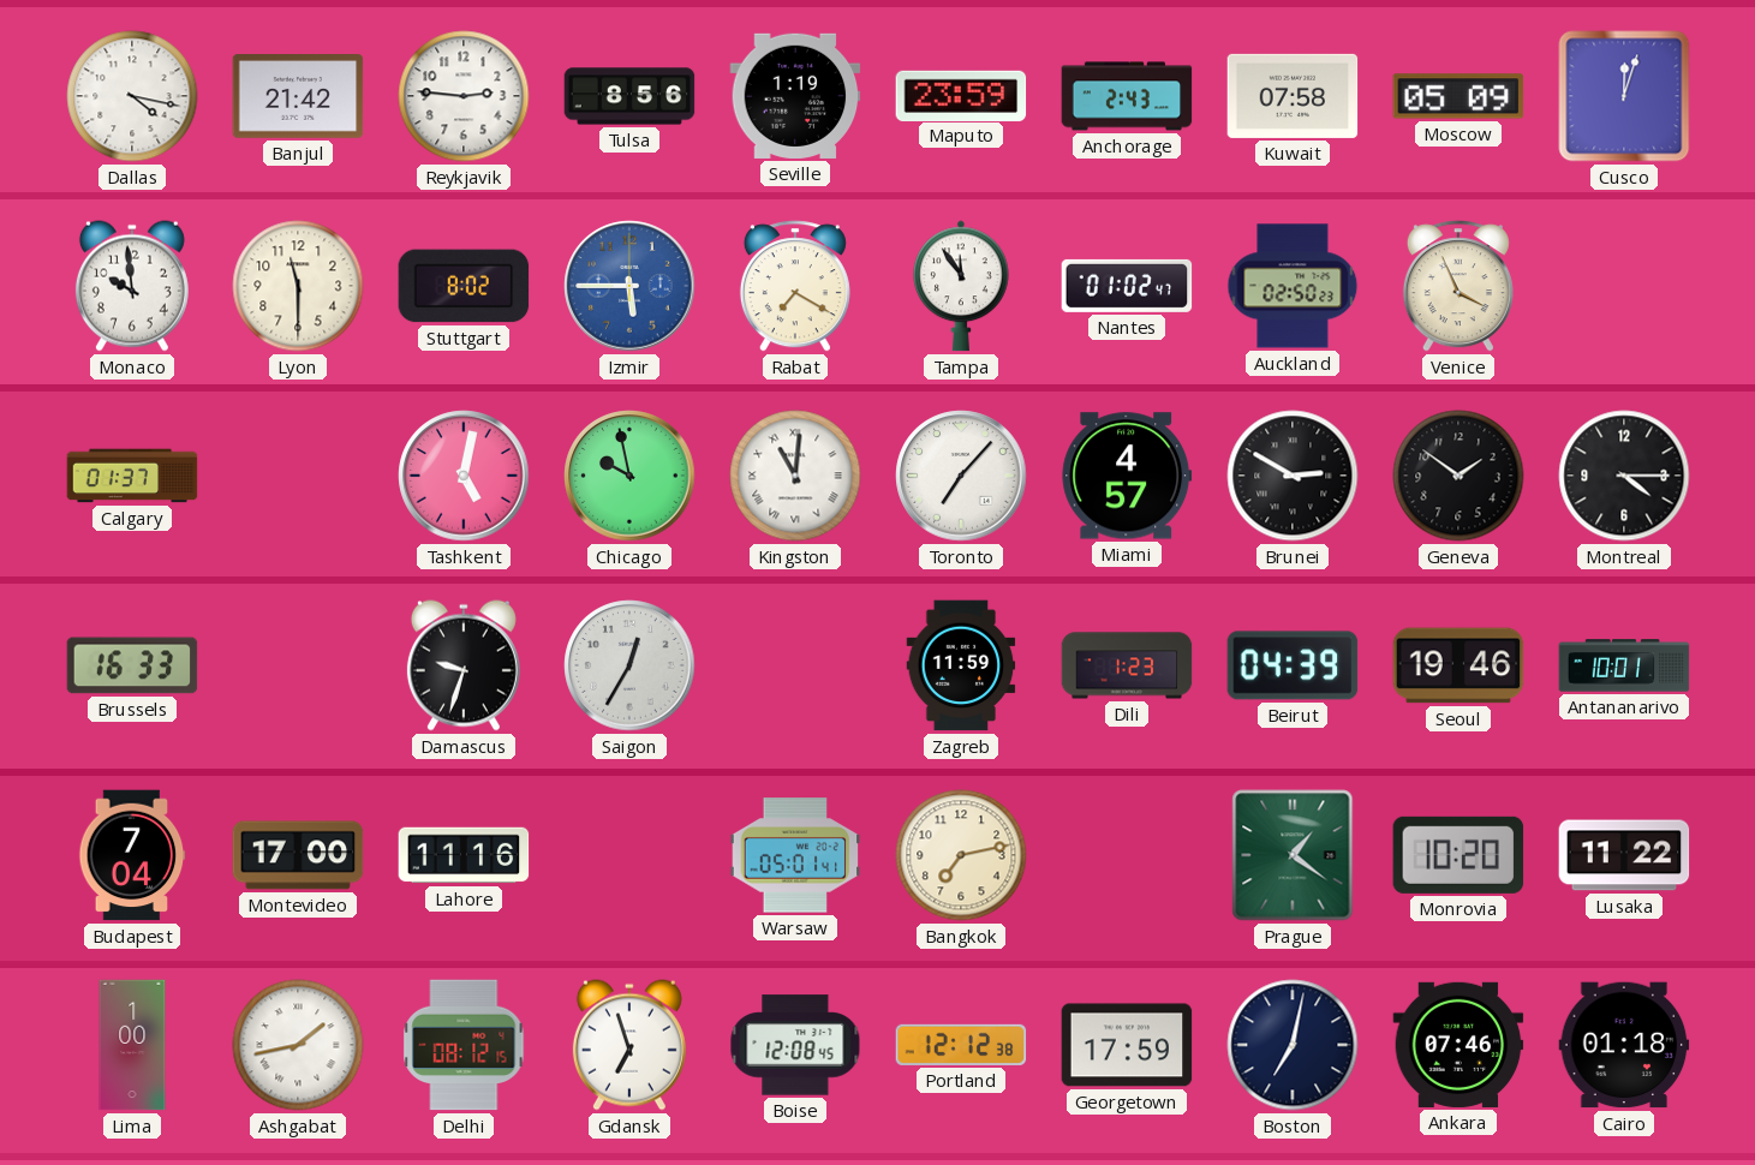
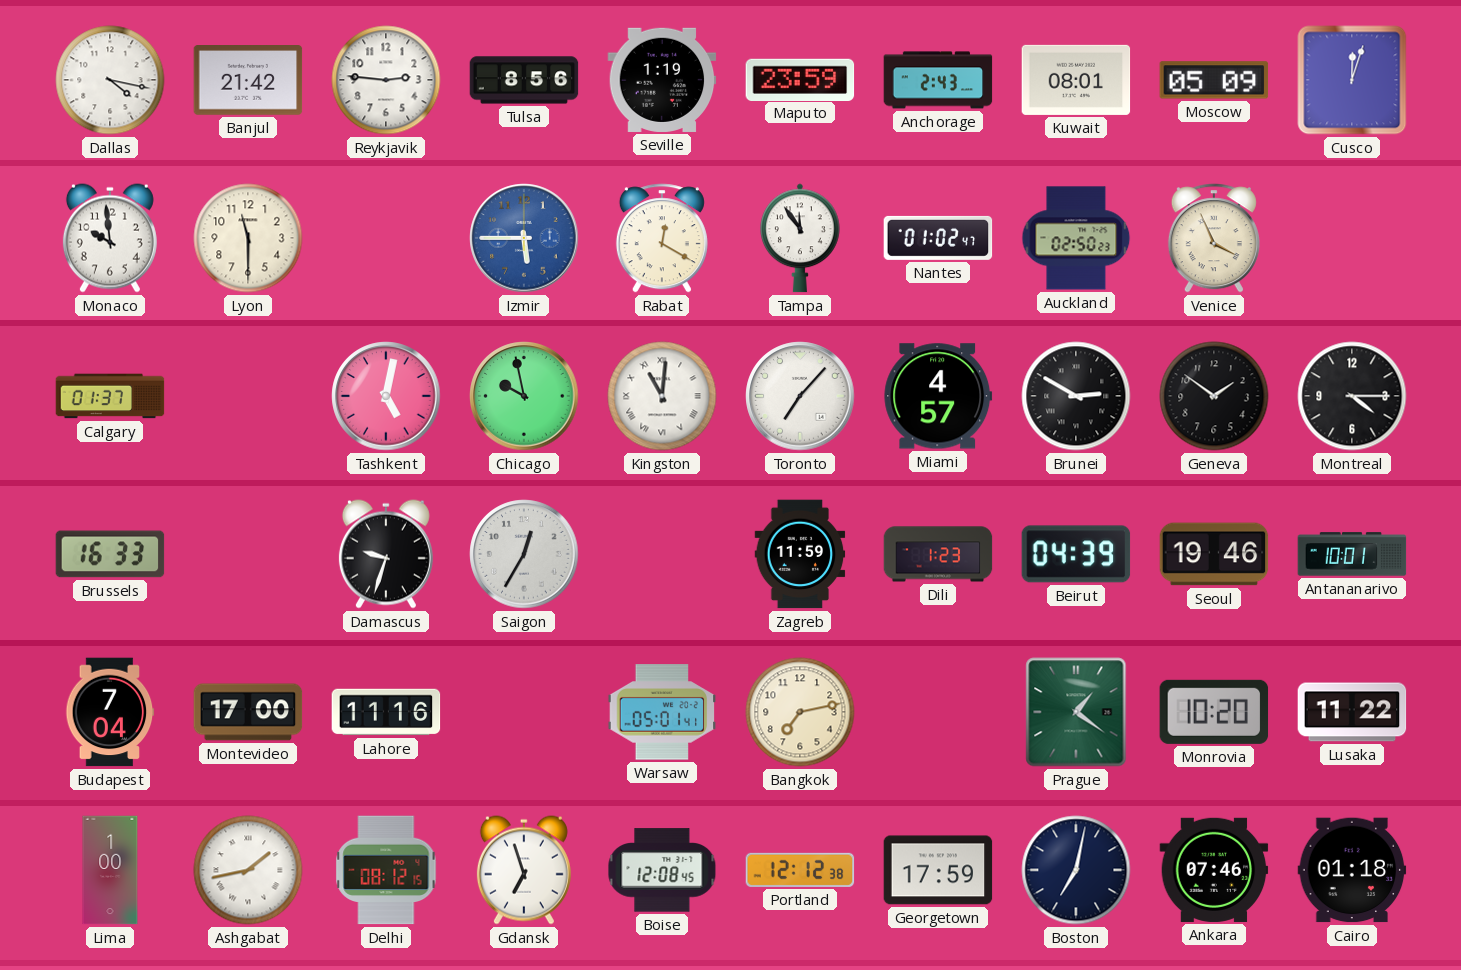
Kuwait: 07:58 -> 08:01 (1076, 80)
Stuttgart: 8:02 -> none (464, 286)
Rabat: 7:20 -> 12:20 (662, 238)
